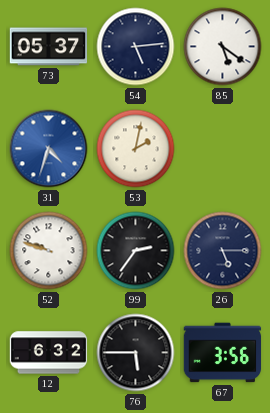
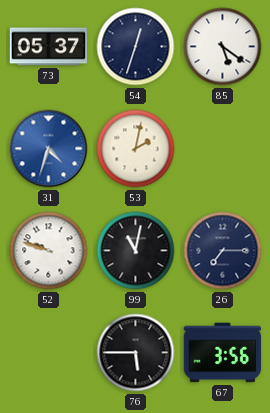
54: 5:14 -> 12:33 (136, 47)
99: 2:36 -> 11:02 (136, 251)
26: 5:15 -> 7:15 (223, 251)
12: 6:32 -> none (49, 353)
